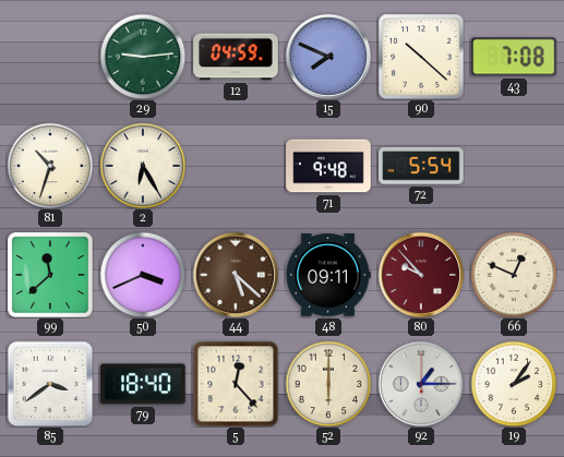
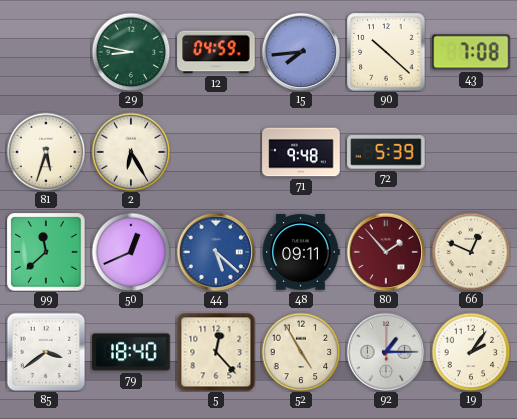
29: 9:14 -> 8:47 (131, 52)
15: 7:49 -> 7:44 (301, 52)
81: 10:33 -> 5:33 (46, 152)
72: 5:54 -> 5:39 (386, 152)
50: 3:41 -> 12:41 (131, 252)
44 dial: brown -> blue (216, 252)
80: 9:53 -> 1:53 (386, 252)
52: 6:00 -> 4:55 (301, 352)
